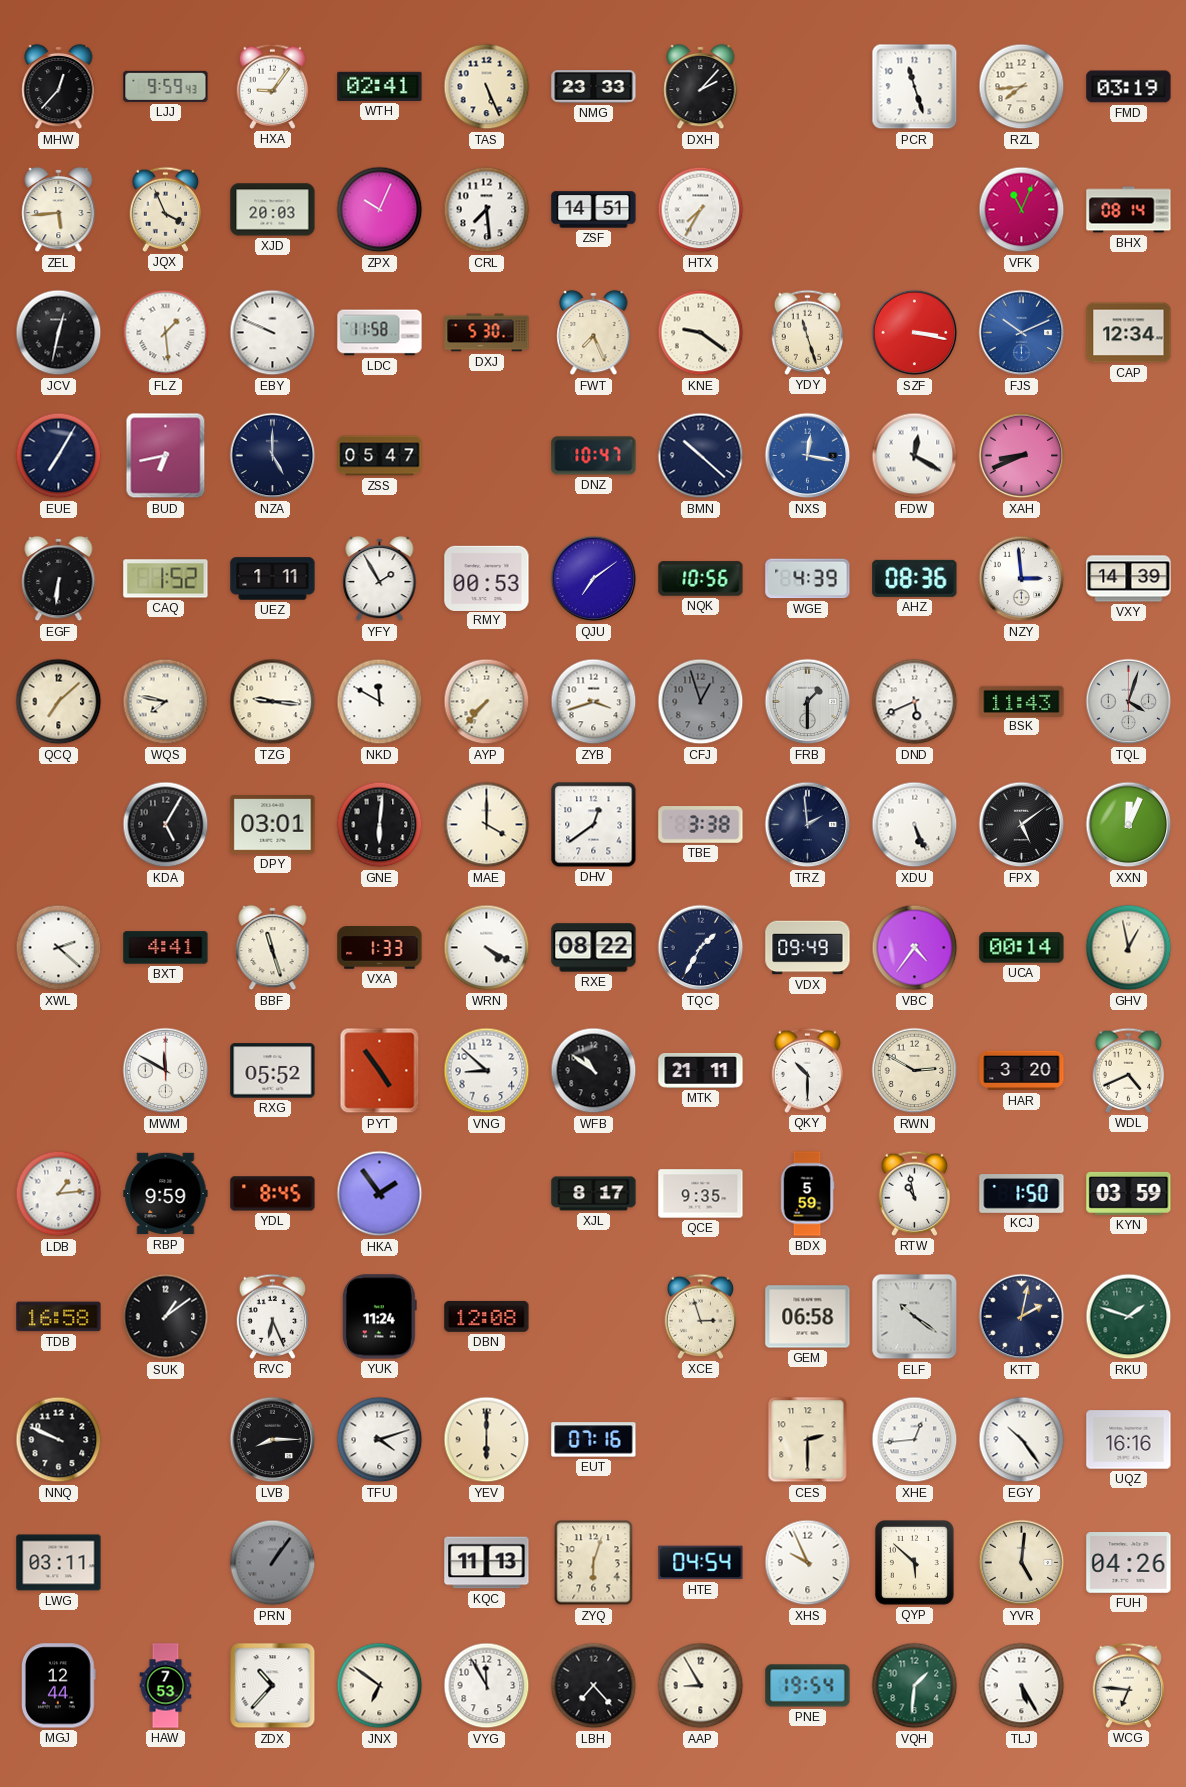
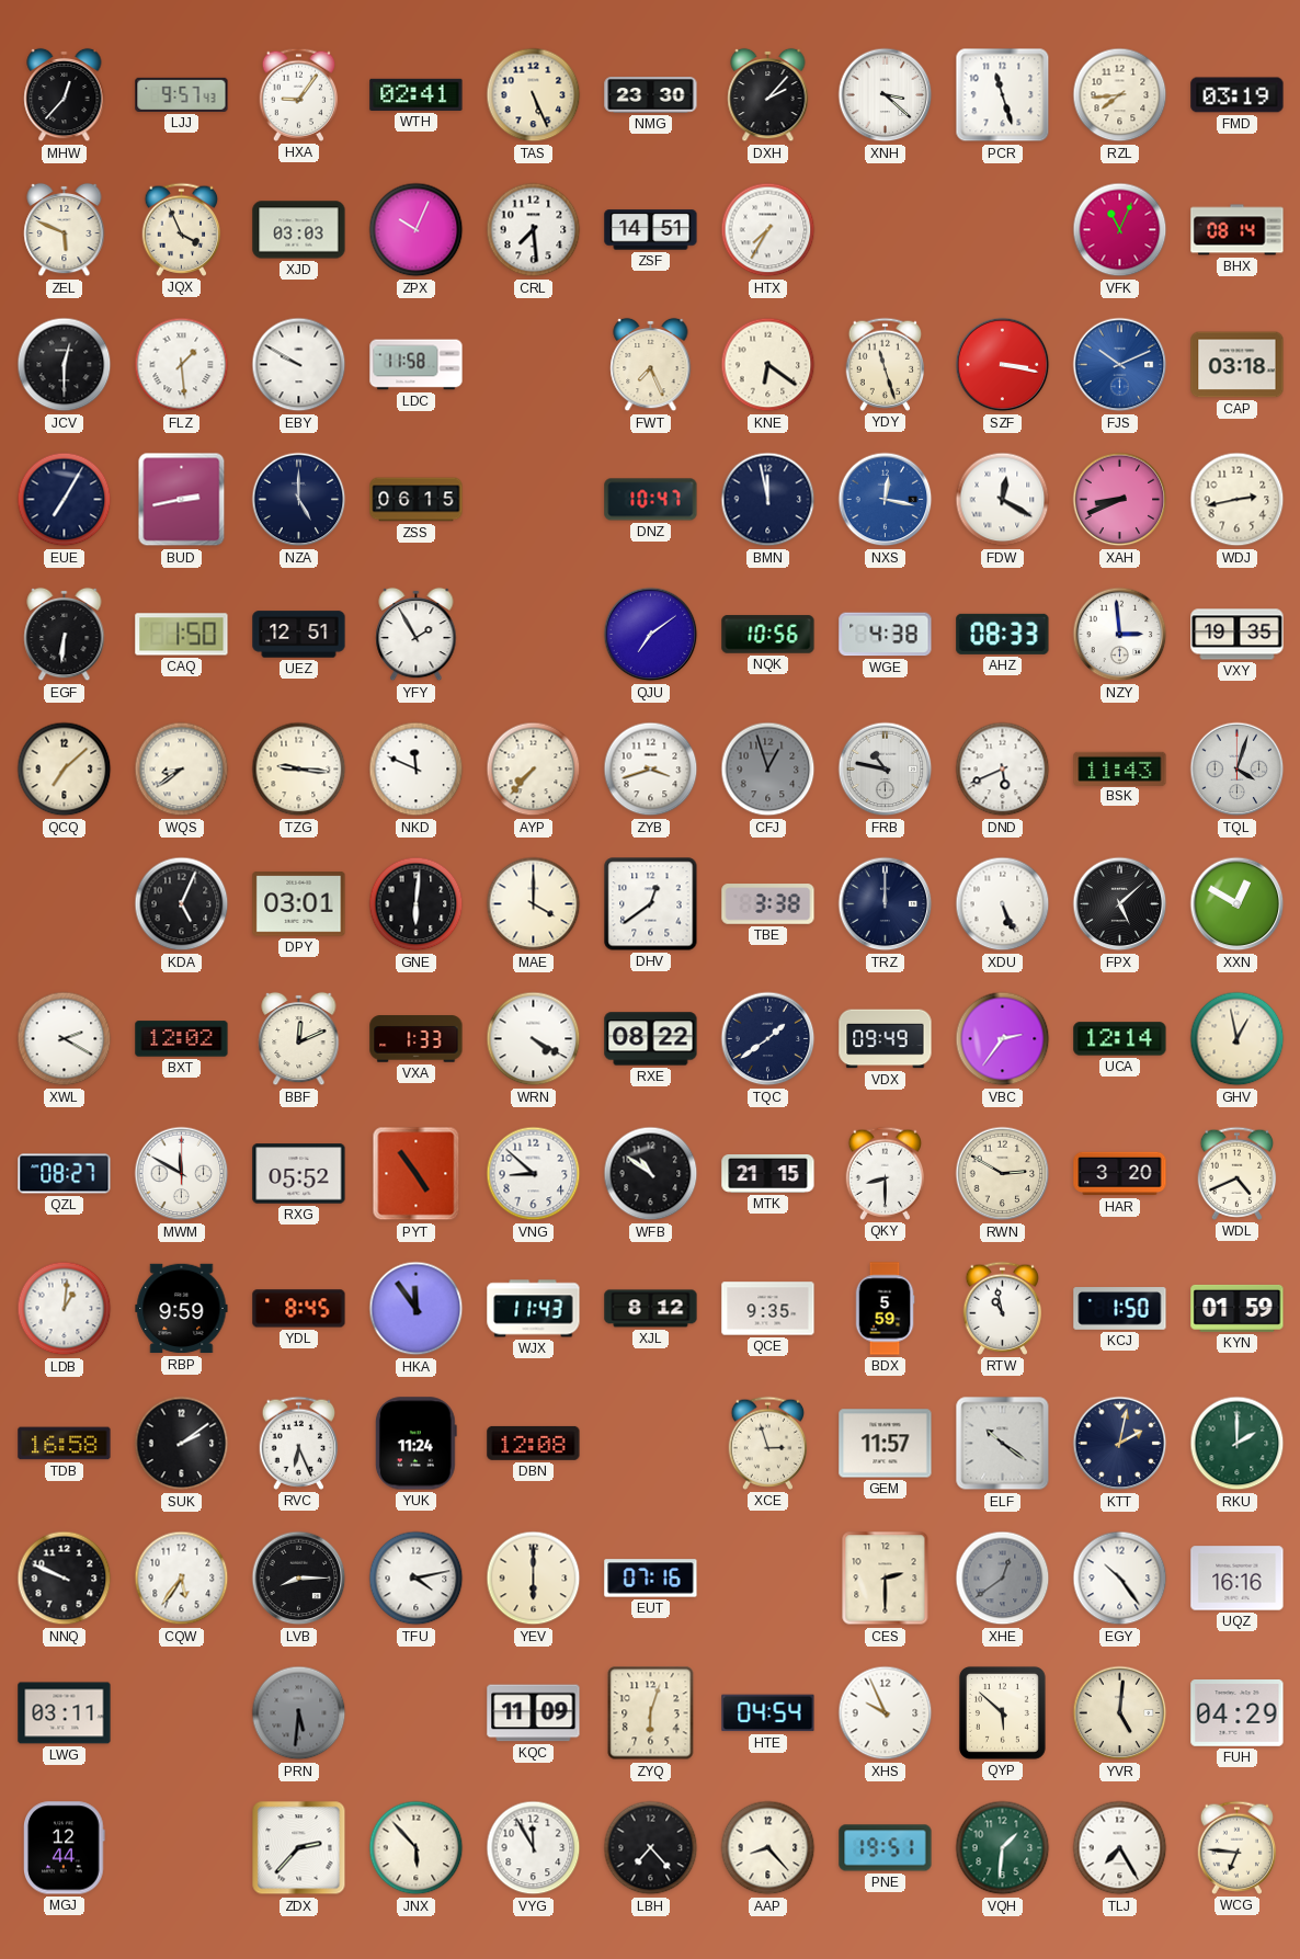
LJJ: 9:59 -> 9:57 (182, 94)
NMG: 23:33 -> 23:30 (651, 95)
XNH: none -> 3:22 (886, 95)
ZEL: 5:44 -> 5:49 (65, 230)
XJD: 20:03 -> 03:03 (299, 230)
JCV: 12:32 -> 12:30 (65, 365)
EBY: 9:49 -> 9:50 (299, 365)
DXJ: 5:30 -> none (487, 333)
KNE: 9:21 -> 6:21 (768, 365)
CAP: 12:34 -> 03:18 (1238, 365)
BUD: 6:43 -> 2:43 (182, 500)
ZSS: 05:47 -> 06:15 (417, 500)
BMN: 10:22 -> 11:58 (768, 500)
WDJ: none -> 2:43 (1238, 500)
CAQ: 1:52 -> 1:50 (182, 635)
UEZ: 1:11 -> 12:51 (299, 635)
RMY: 00:53 -> none (487, 578)
WGE: 4:39 -> 4:38 (886, 635)
AHZ: 08:36 -> 08:33 (1003, 634)
VXY: 14:39 -> 19:35 (1238, 635)
WQS: 7:47 -> 8:39 (182, 770)
NKD: 11:50 -> 11:49 (417, 770)
FRB: 1:30 -> 10:47 (886, 770)
KDA: 5:05 -> 5:04 (182, 904)
TRZ: 1:59 -> 12:00 (886, 904)
FPX: 5:09 -> 5:08 (1120, 904)
XXN: 12:04 -> 12:50 (1238, 904)
XWL: 2:22 -> 2:20 (65, 1039)
BXT: 4:41 -> 12:02 (182, 1039)
BBF: 11:27 -> 12:11 (299, 1039)
TQC: 1:35 -> 1:39 (768, 1039)
VBC: 4:36 -> 2:36 (1003, 1039)
UCA: 00:14 -> 12:14 (1120, 1039)
QZL: none -> 08:27 (65, 1174)
MTK: 21:11 -> 21:15 (768, 1174)
QKY: 10:30 -> 8:30 (886, 1173)
LDB: 1:14 -> 1:01 (65, 1309)
HKA: 1:54 -> 11:54 (417, 1309)
WJX: none -> 11:43 (534, 1309)
XJL: 8:17 -> 8:12 (651, 1309)
KYN: 03:59 -> 01:59 (1238, 1308)
SUK: 1:09 -> 2:09 (182, 1444)
GEM: 06:58 -> 11:57 (886, 1444)
RKU: 1:48 -> 2:00 (1238, 1444)
CQW: none -> 5:36 (182, 1579)
TFU: 4:12 -> 4:13 (417, 1579)
XHE: 12:44 -> 12:39 (1003, 1579)
XHE dial: white -> grey (1003, 1579)
PRN: 1:06 -> 5:31 (299, 1713)
KQC: 11:13 -> 11:09 (534, 1713)
FUH: 04:26 -> 04:29 (1238, 1713)
HAW: 7:53 -> none (166, 1686)
ZDX: 10:37 -> 2:37 (299, 1848)
JNX: 6:51 -> 5:53 (417, 1848)
AAP: 8:55 -> 8:23 (768, 1848)
PNE: 19:54 -> 19:51 (886, 1848)
TLJ: 5:25 -> 7:25 (1120, 1848)
